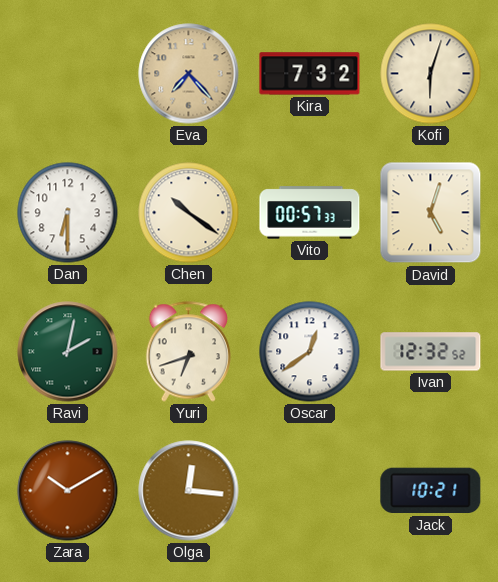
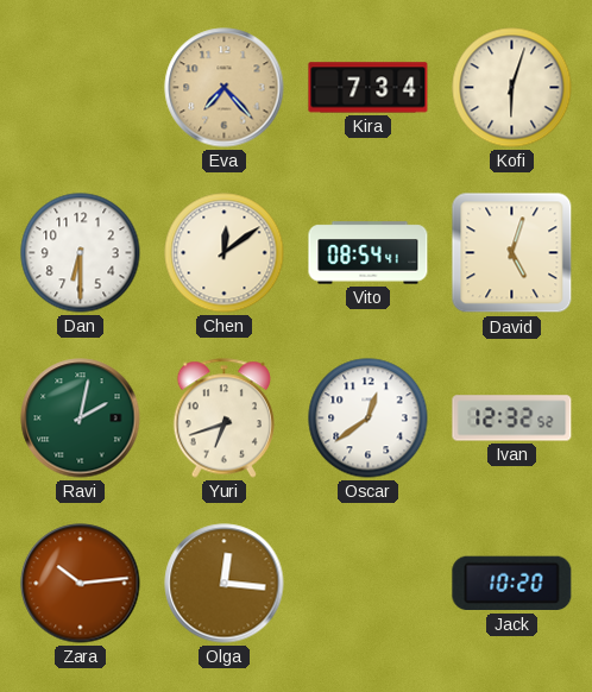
Kira: 7:32 -> 7:34 (369, 88)
Chen: 10:21 -> 12:09 (225, 253)
Vito: 00:57 -> 08:54 (369, 253)
Zara: 10:10 -> 10:14 (81, 584)
Jack: 10:21 -> 10:20 (512, 584)
